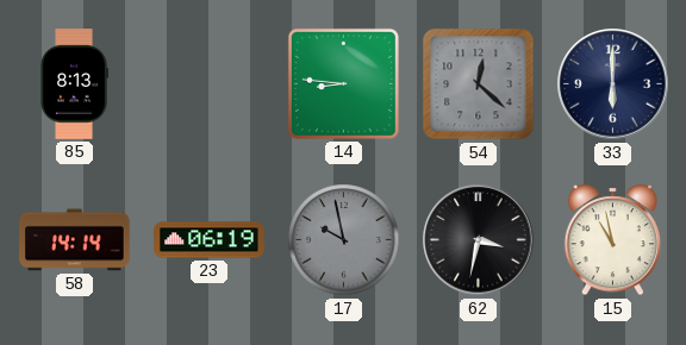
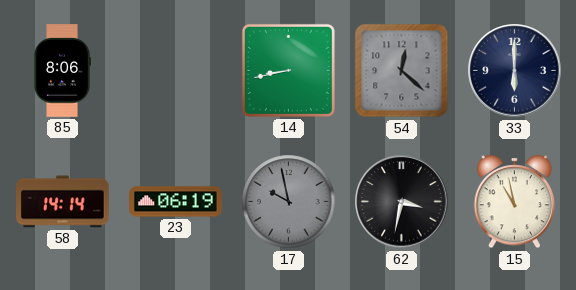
85: 8:13 -> 8:06 (62, 71)
14: 8:46 -> 8:43 (288, 70)
